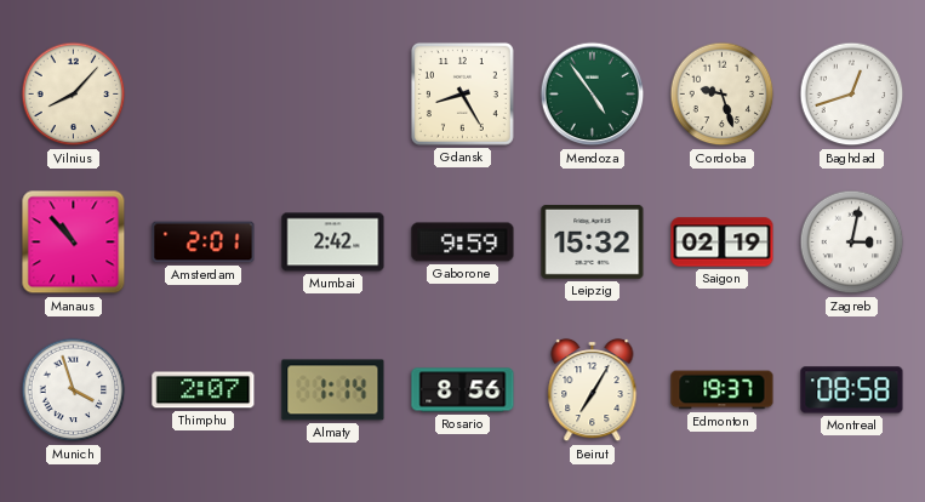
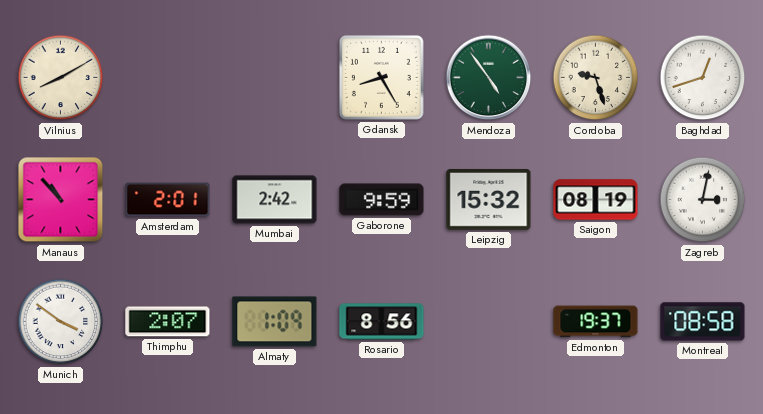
Vilnius: 8:07 -> 8:10 (61, 78)
Saigon: 02:19 -> 08:19 (596, 200)
Munich: 3:57 -> 3:51 (61, 322)
Almaty: 1:14 -> 1:09 (275, 322)
Beirut: 7:05 -> none (593, 390)
